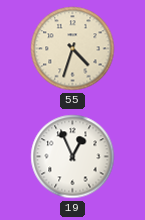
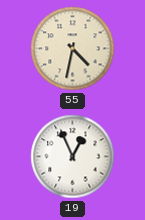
55: 4:33 -> 4:32 (73, 49)
